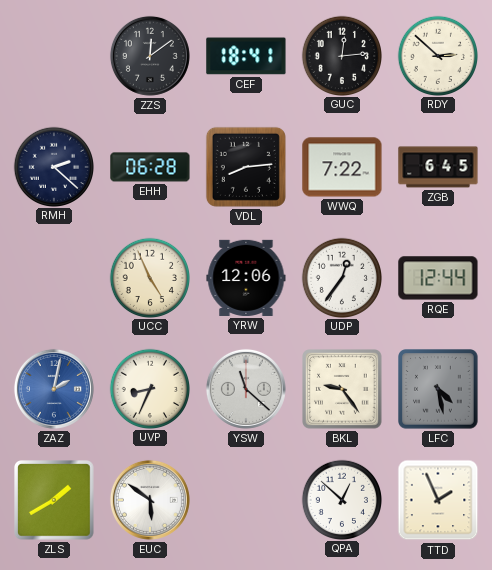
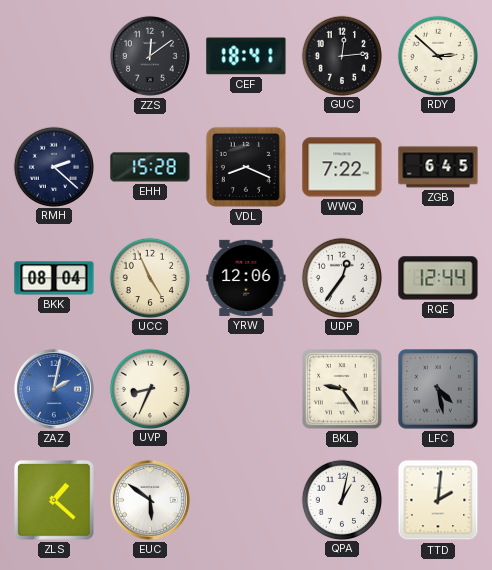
EHH: 06:28 -> 15:28 (150, 167)
VDL: 8:14 -> 8:19 (246, 167)
BKK: none -> 08:04 (54, 278)
YSW: 11:22 -> none (246, 389)
ZLS: 1:40 -> 1:22 (54, 500)
QPA: 12:52 -> 1:02 (341, 499)
TTD: 1:56 -> 2:01 (438, 500)
